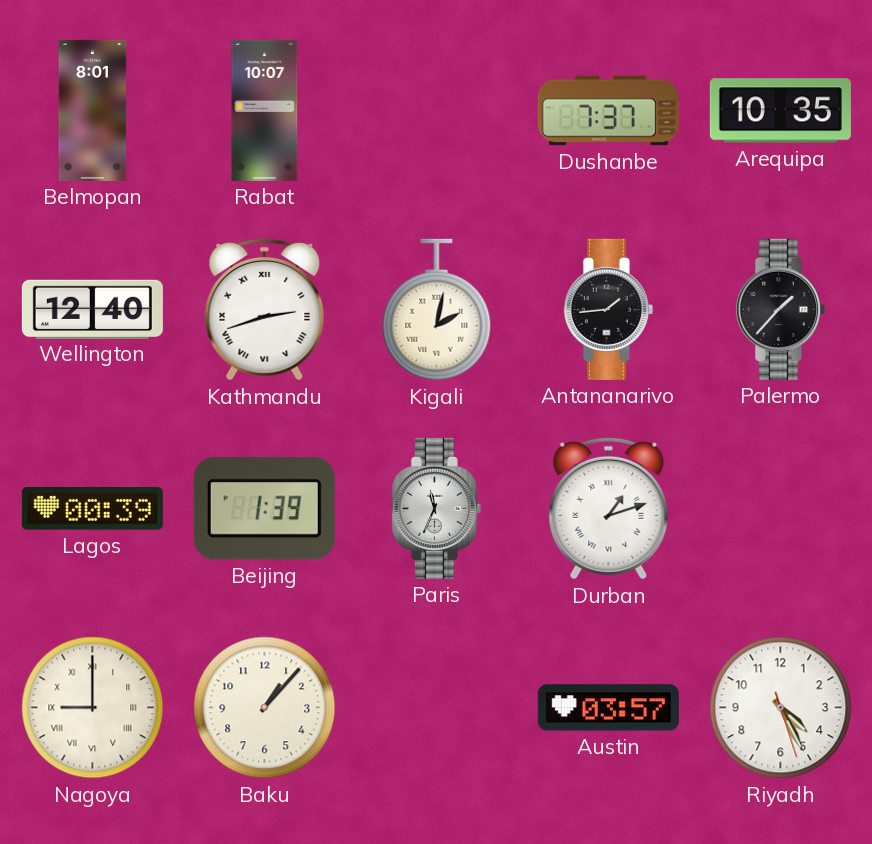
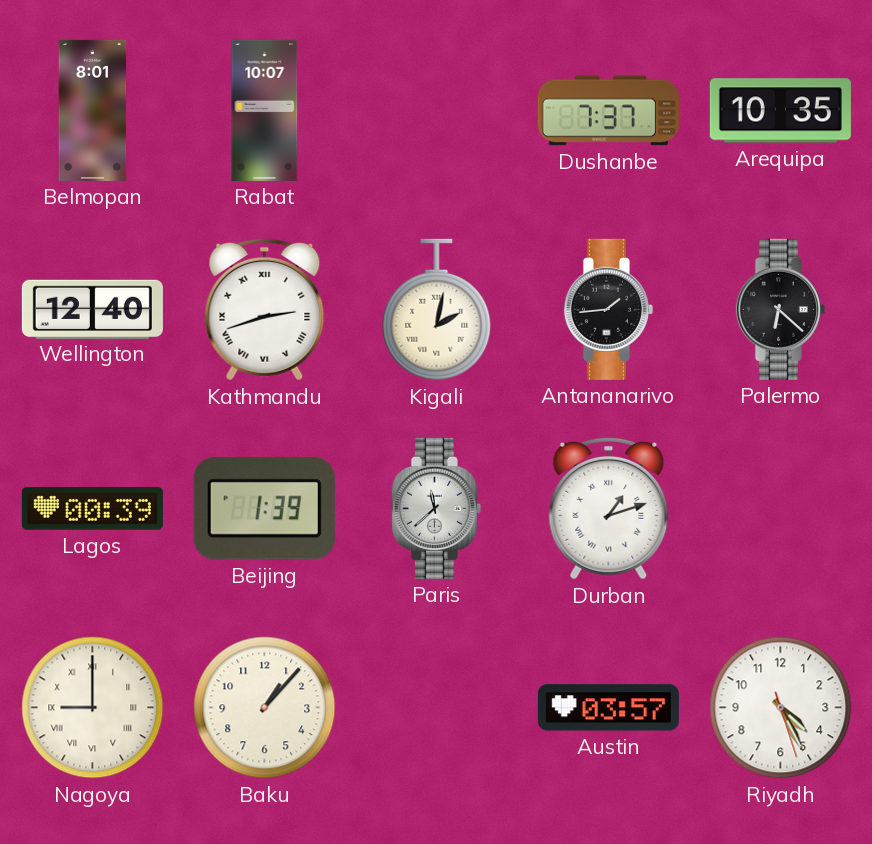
Palermo: 1:37 -> 6:22 (780, 309)
Paris: 11:34 -> 11:38 (436, 508)
